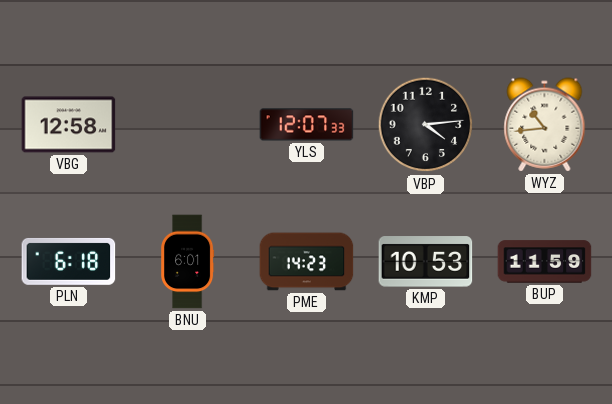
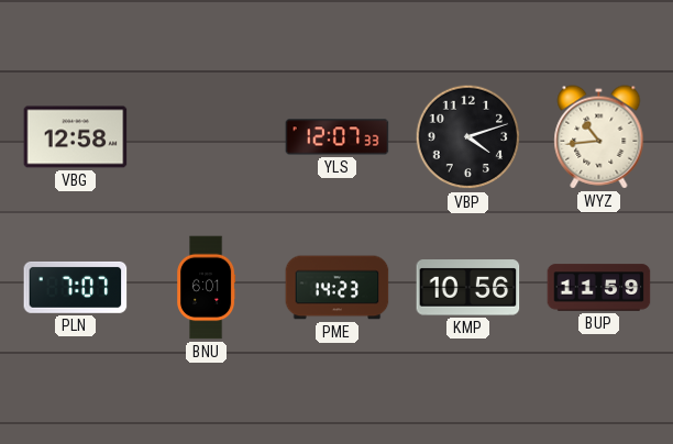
VBP: 4:14 -> 4:12 (468, 137)
PLN: 6:18 -> 7:07 (76, 287)
KMP: 10:53 -> 10:56 (468, 288)
